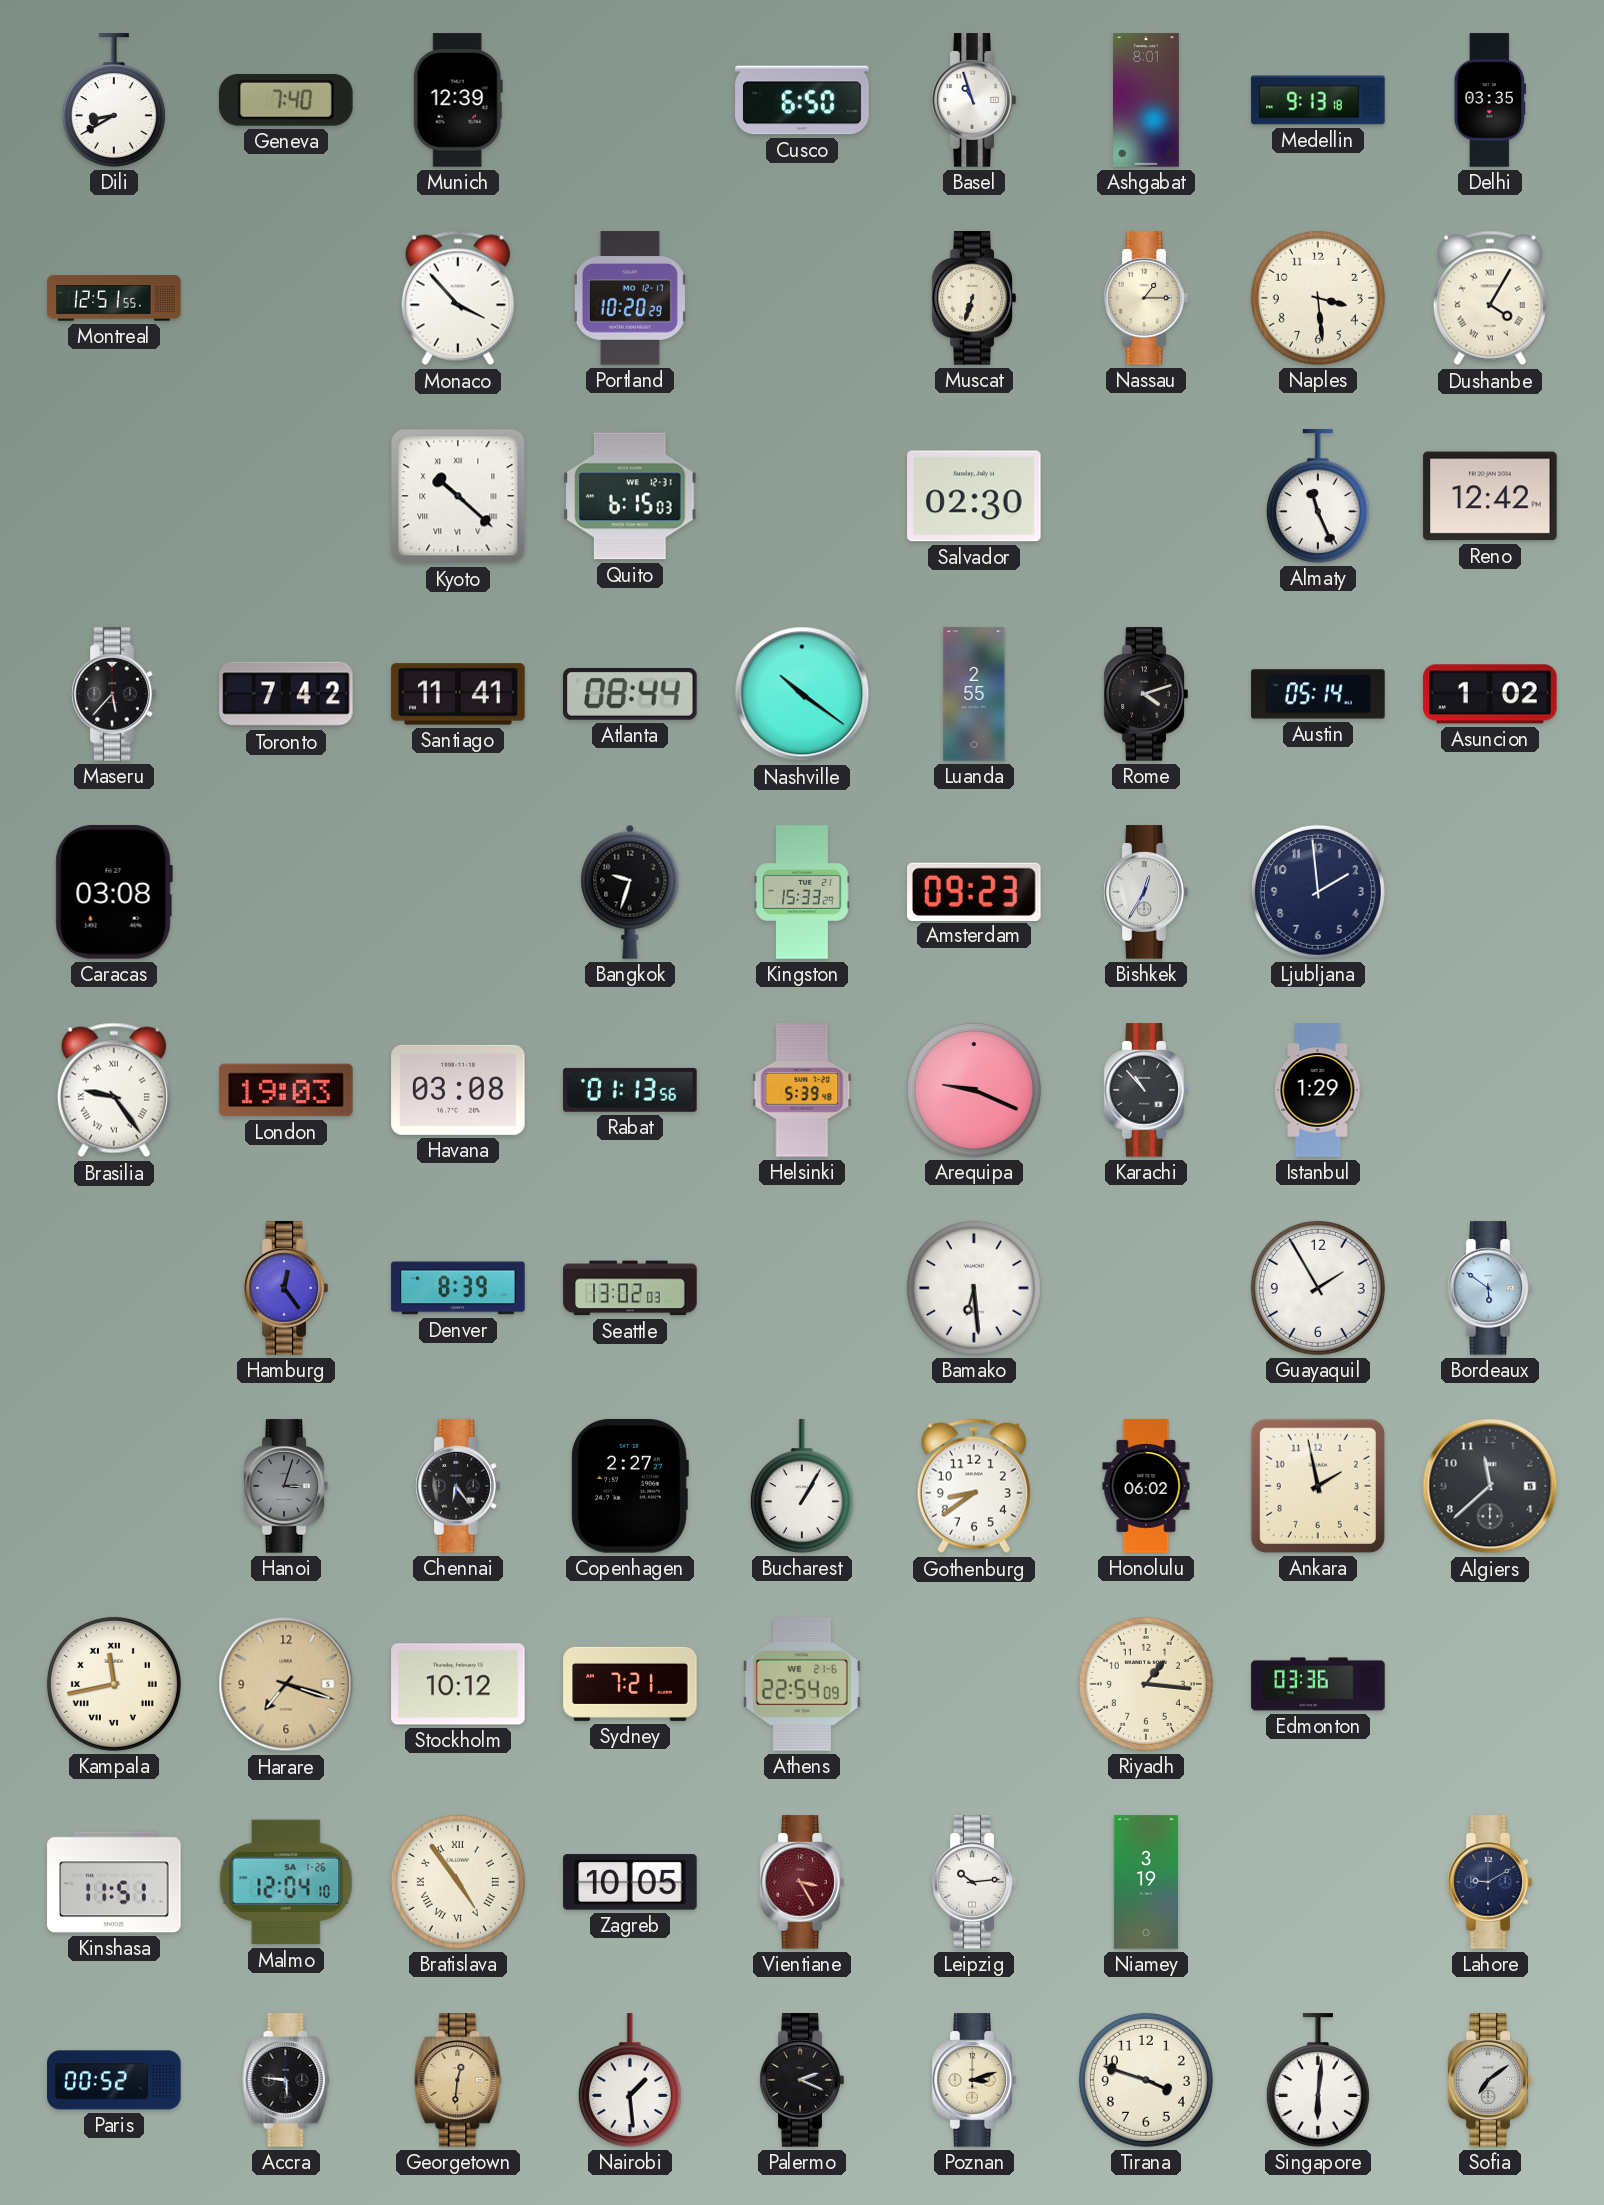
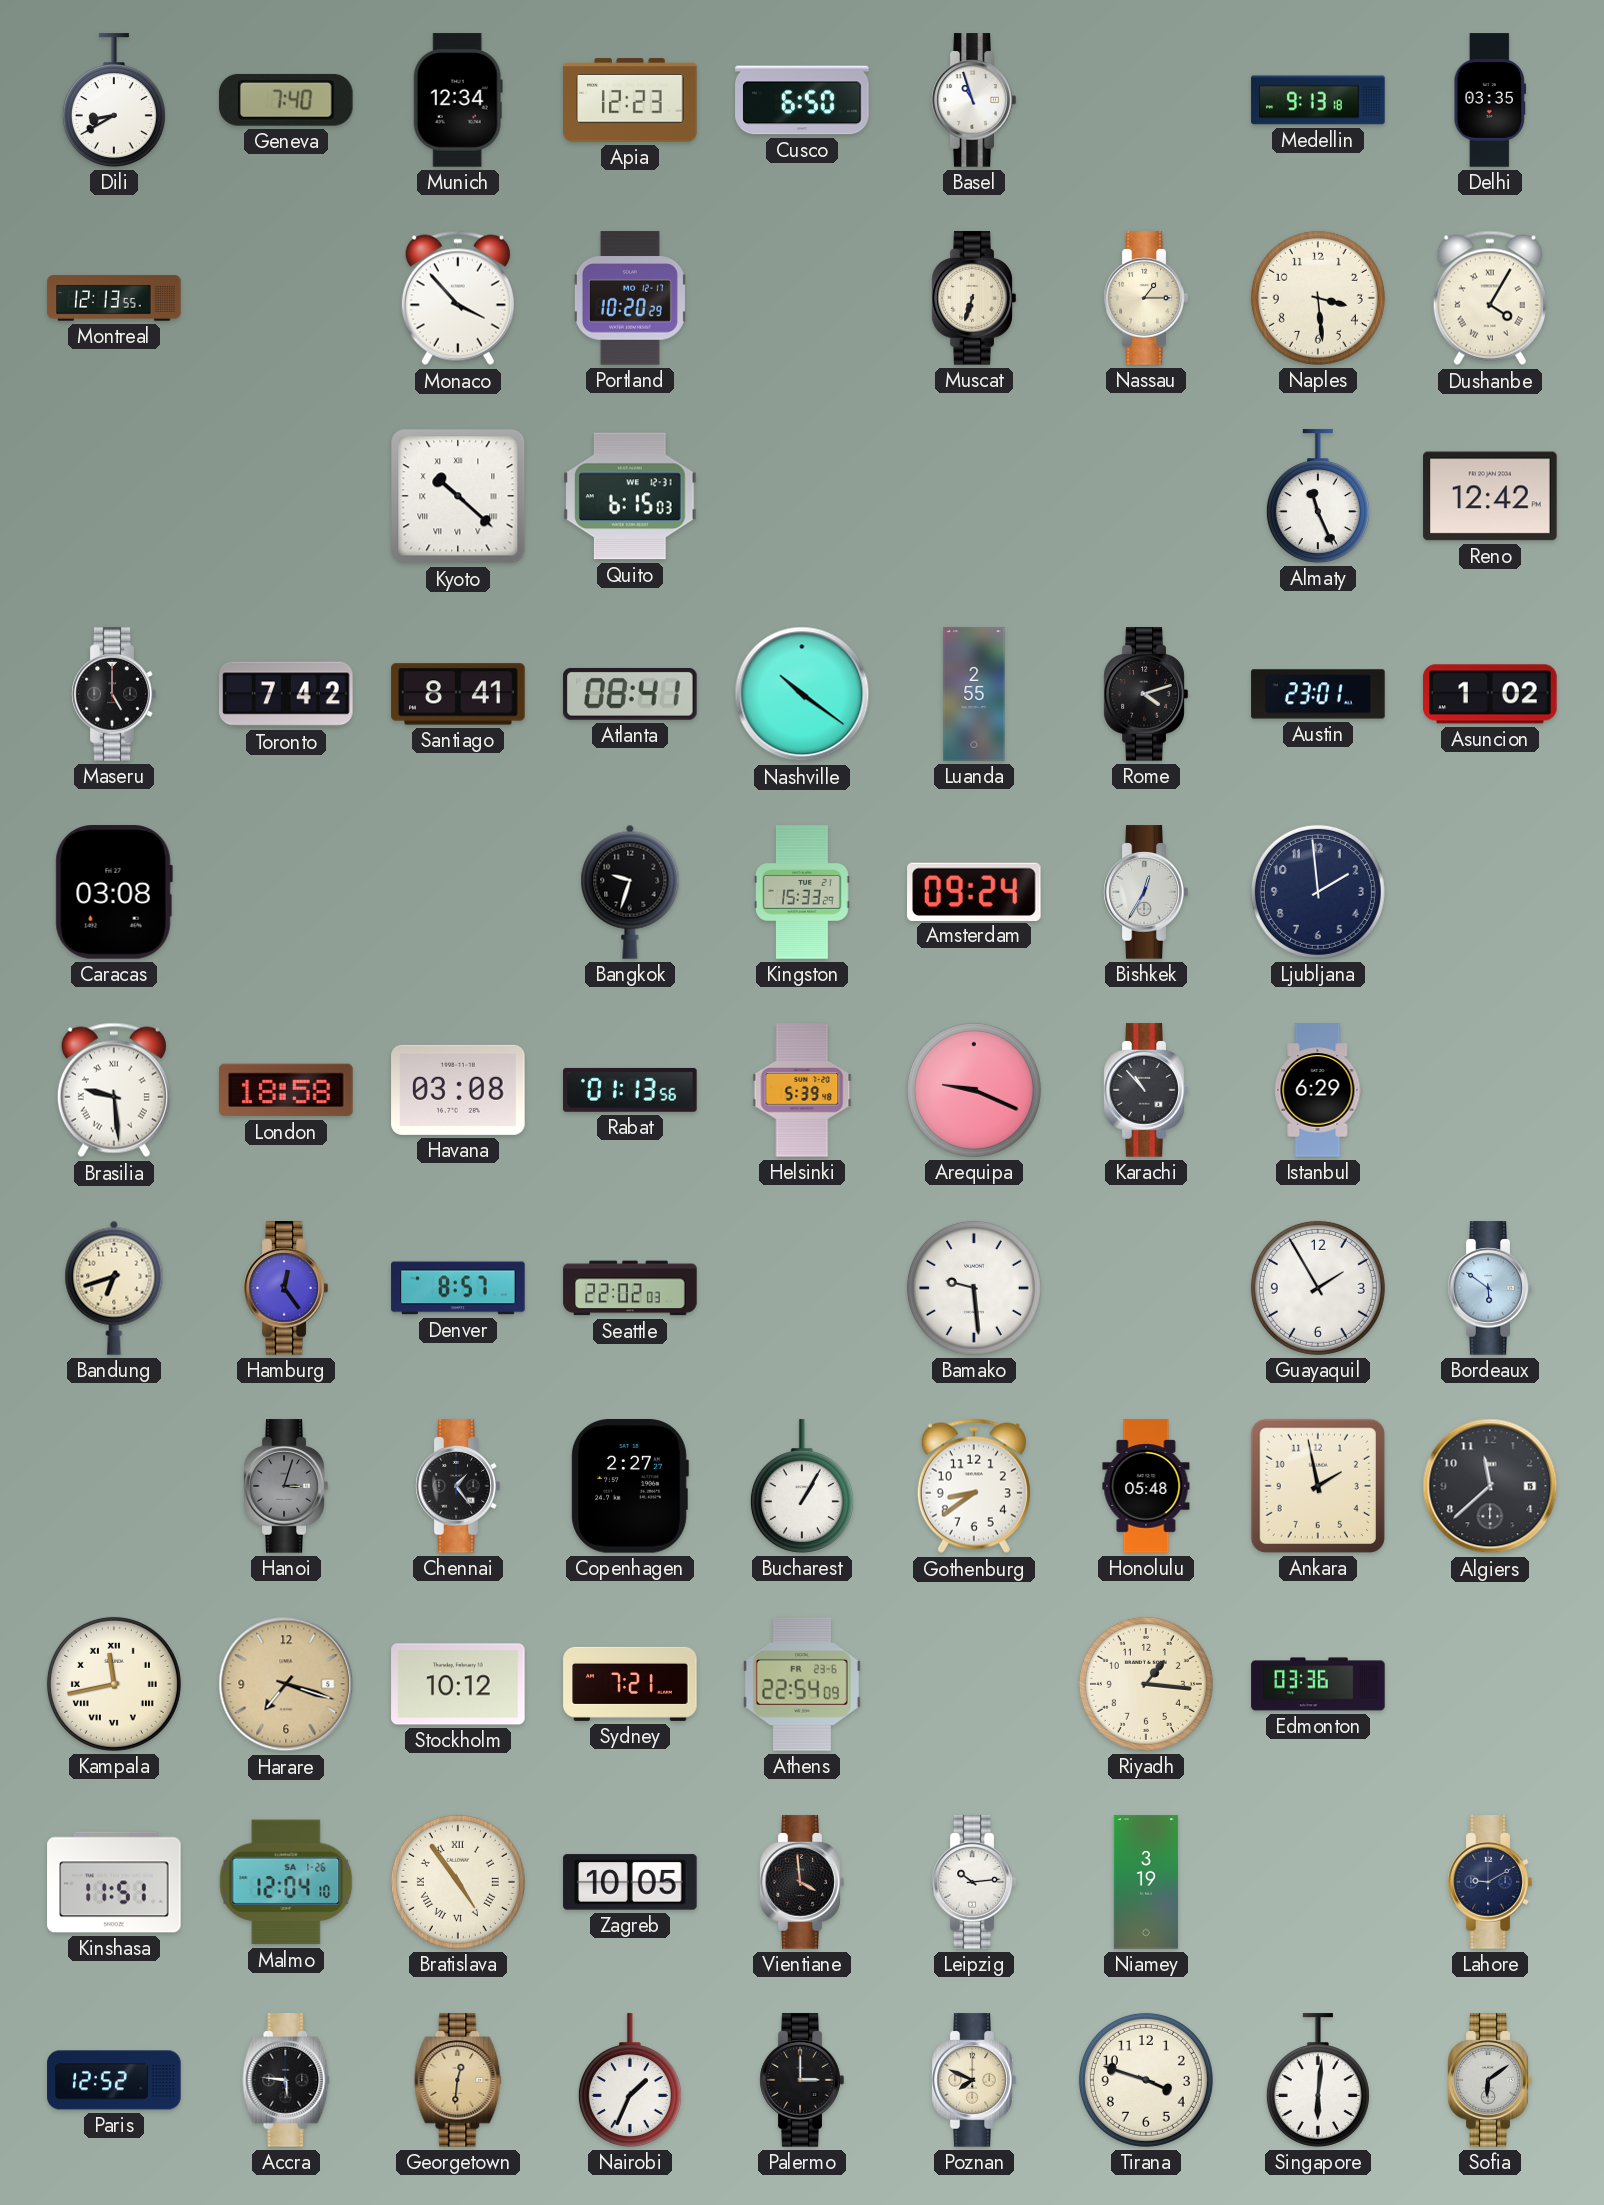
Munich: 12:39 -> 12:34 (458, 100)
Apia: none -> 12:23 (630, 100)
Ashgabat: 8:01 -> none (1147, 100)
Montreal: 12:51 -> 12:13 (114, 298)
Salvador: 02:30 -> none (974, 496)
Maseru: 5:37 -> 5:00 (114, 694)
Santiago: 11:41 -> 8:41 (458, 694)
Atlanta: 08:44 -> 08:41 (630, 694)
Austin: 05:14 -> 23:01 (1318, 694)
Amsterdam: 09:23 -> 09:24 (974, 891)
Brasilia: 9:24 -> 9:29 (114, 1090)
London: 19:03 -> 18:58 (286, 1090)
Istanbul: 1:29 -> 6:29 (1318, 1090)
Bandung: none -> 6:42 (114, 1288)
Denver: 8:39 -> 8:57 (458, 1288)
Seattle: 13:02 -> 22:02 (630, 1288)
Bamako: 6:29 -> 9:29 (974, 1288)
Chennai: 6:24 -> 1:24 (458, 1486)
Honolulu: 06:02 -> 05:48 (1146, 1486)
Athens date: WE 21-6 -> FR 23-6 (802, 1684)
Vientiane: 3:25 -> 3:59 (802, 1882)
Vientiane dial: burgundy -> black (802, 1882)
Paris: 00:52 -> 12:52 (114, 2080)
Nairobi: 1:29 -> 1:34 (630, 2080)
Palermo: 2:19 -> 3:00 (802, 2080)
Poznan: 3:12 -> 7:49 (974, 2080)
Sofia: 7:09 -> 6:09 (1490, 2080)
